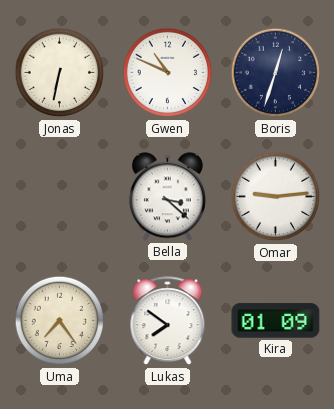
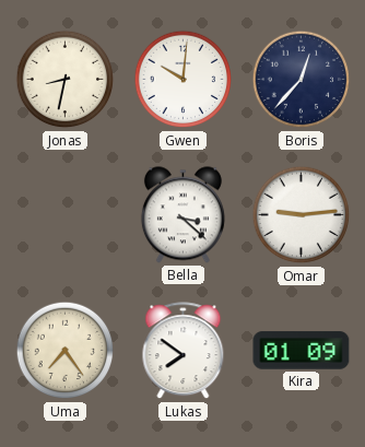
Jonas: 6:32 -> 8:32 (66, 80)
Gwen: 10:49 -> 10:01 (184, 80)
Boris: 12:33 -> 12:37 (302, 80)
